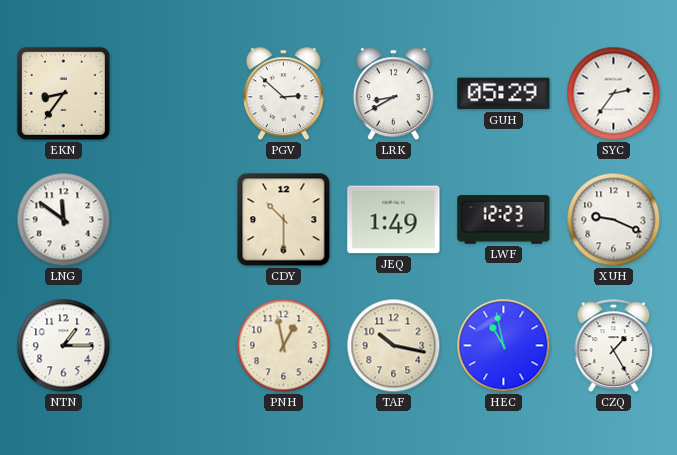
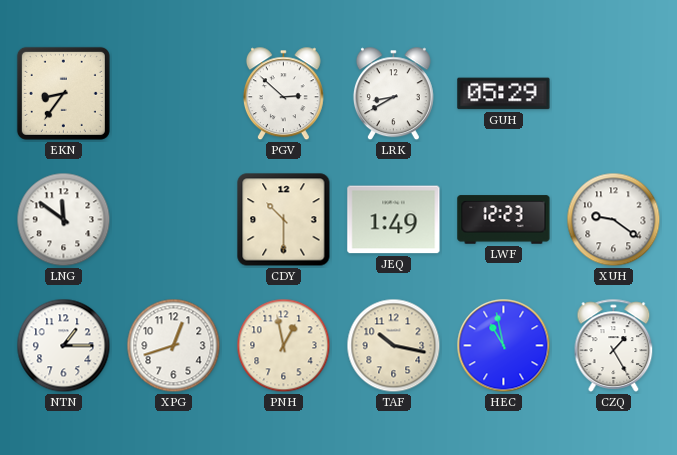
SYC: 2:36 -> none (614, 94)
XUH: 9:19 -> 9:21 (614, 220)
XPG: none -> 12:42 (174, 346)
